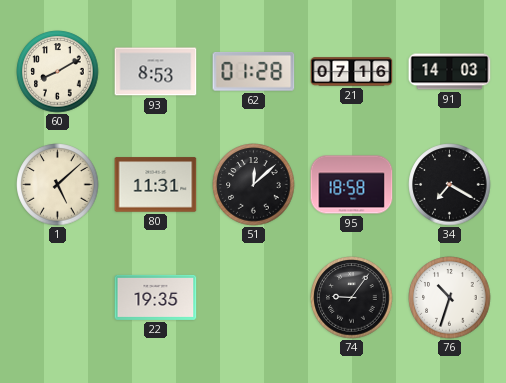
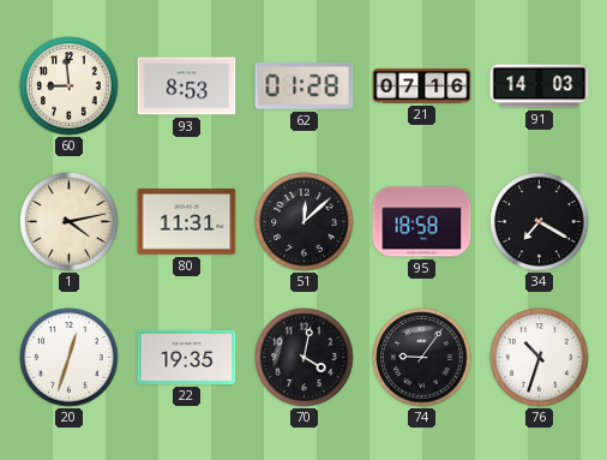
60: 8:10 -> 8:59 (70, 86)
1: 5:08 -> 4:13 (70, 222)
20: none -> 12:33 (70, 358)
70: none -> 4:02 (305, 358)
